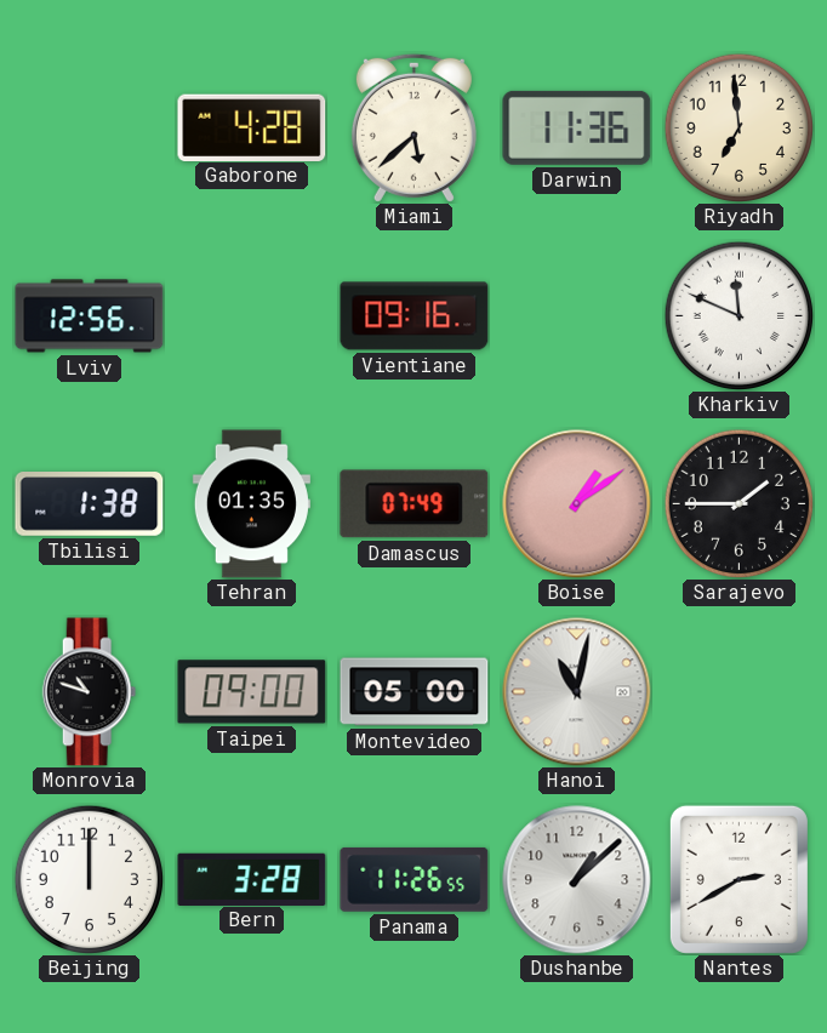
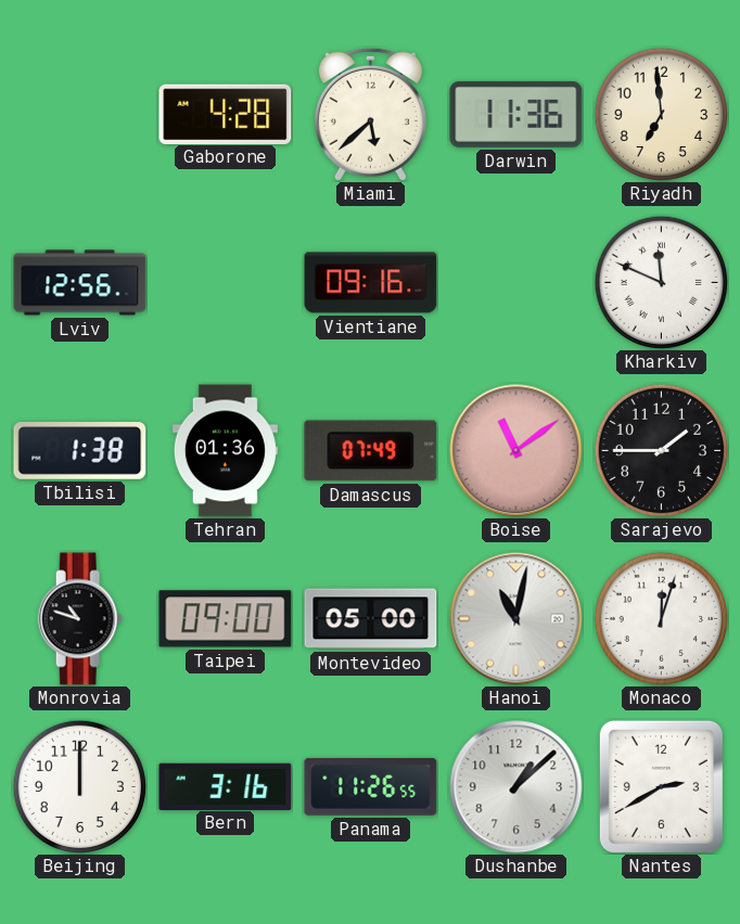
Tehran: 01:35 -> 01:36 (225, 451)
Boise: 1:09 -> 11:09 (516, 451)
Monaco: none -> 12:03 (661, 618)
Bern: 3:28 -> 3:16 (226, 786)
